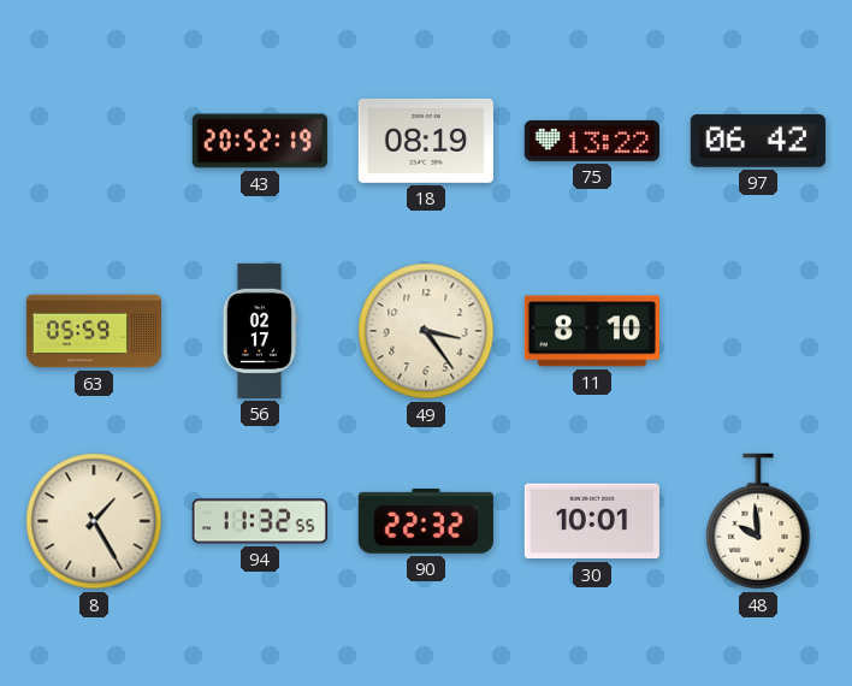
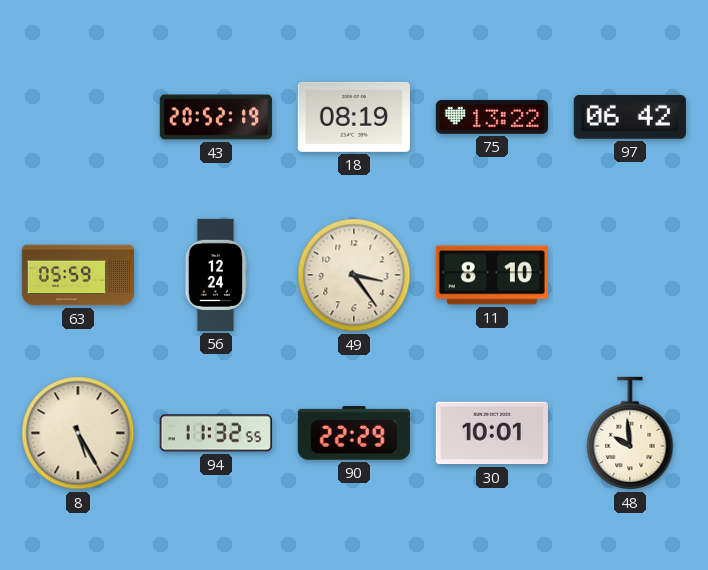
56: 02:17 -> 12:24 (215, 275)
8: 1:25 -> 5:25 (78, 433)
90: 22:32 -> 22:29 (354, 434)
